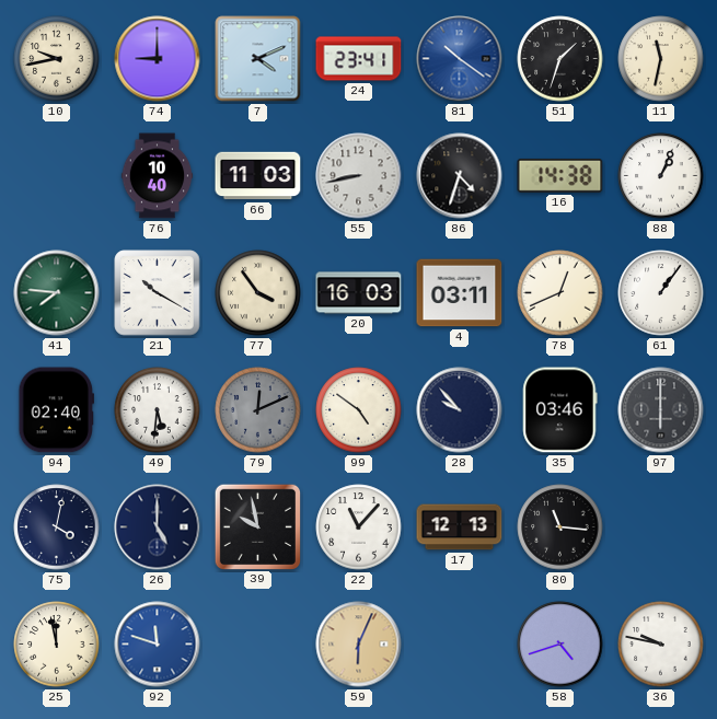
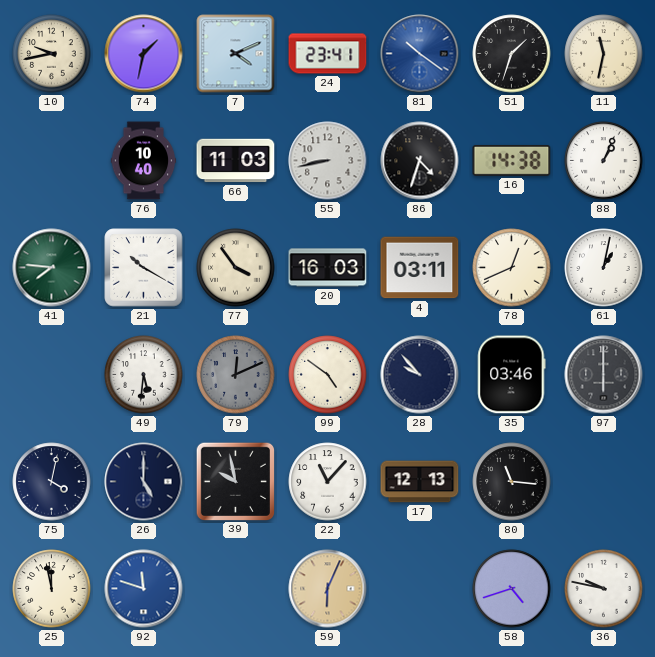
74: 9:00 -> 1:32 (144, 54)
61: 1:06 -> 1:02 (604, 268)
94: 02:40 -> none (56, 410)
